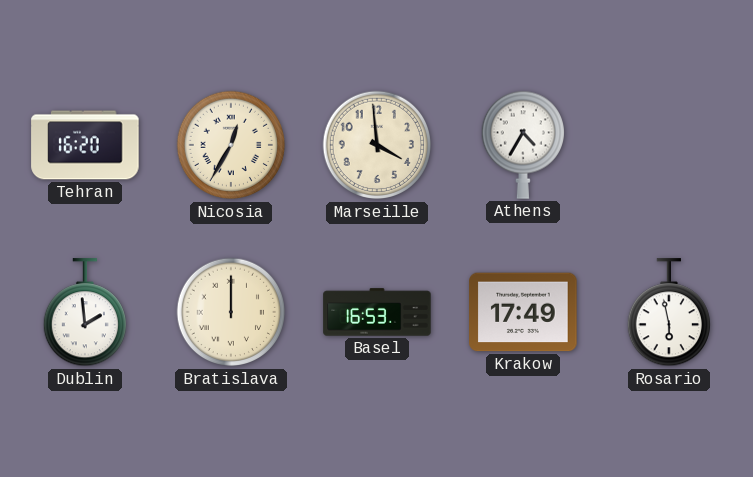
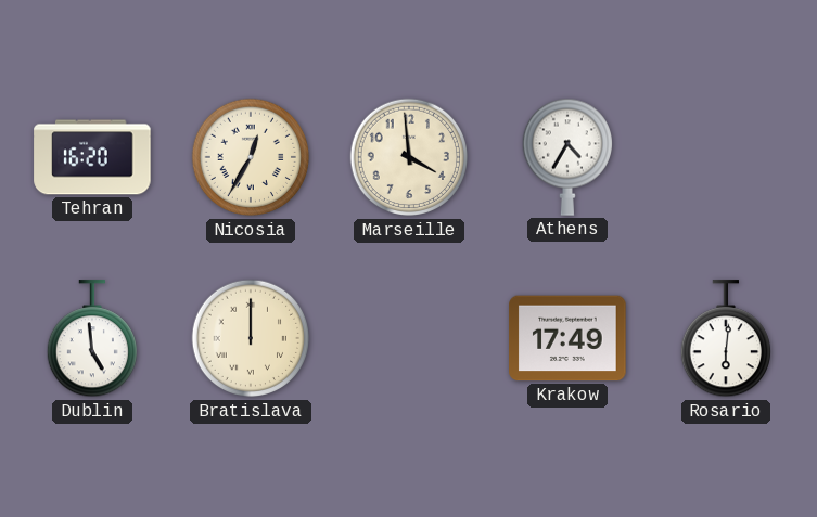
Dublin: 1:59 -> 4:59 (91, 339)
Basel: 16:53 -> none (377, 312)
Rosario: 5:58 -> 6:01 (725, 339)
